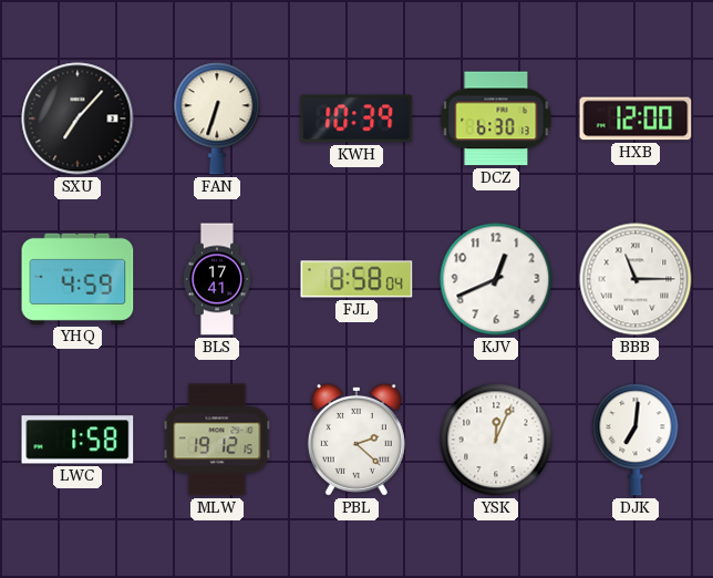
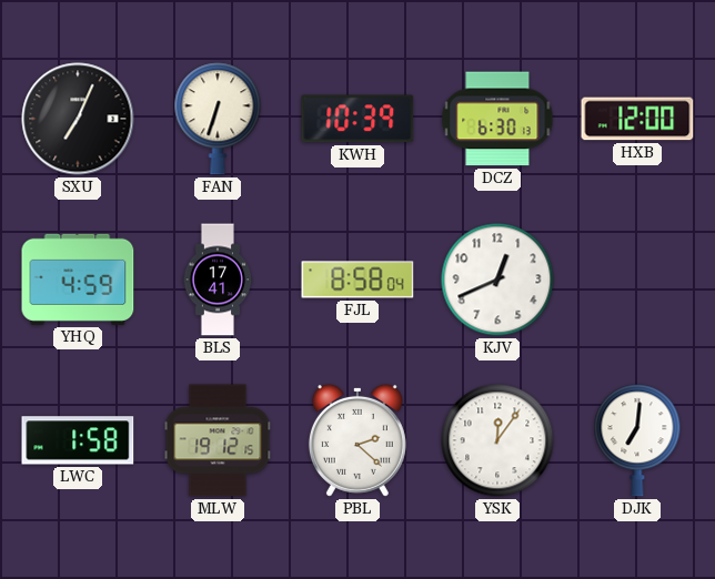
SXU: 7:07 -> 7:04 (78, 119)
BBB: 11:15 -> none (635, 279)
YSK: 12:04 -> 12:06 (497, 440)
